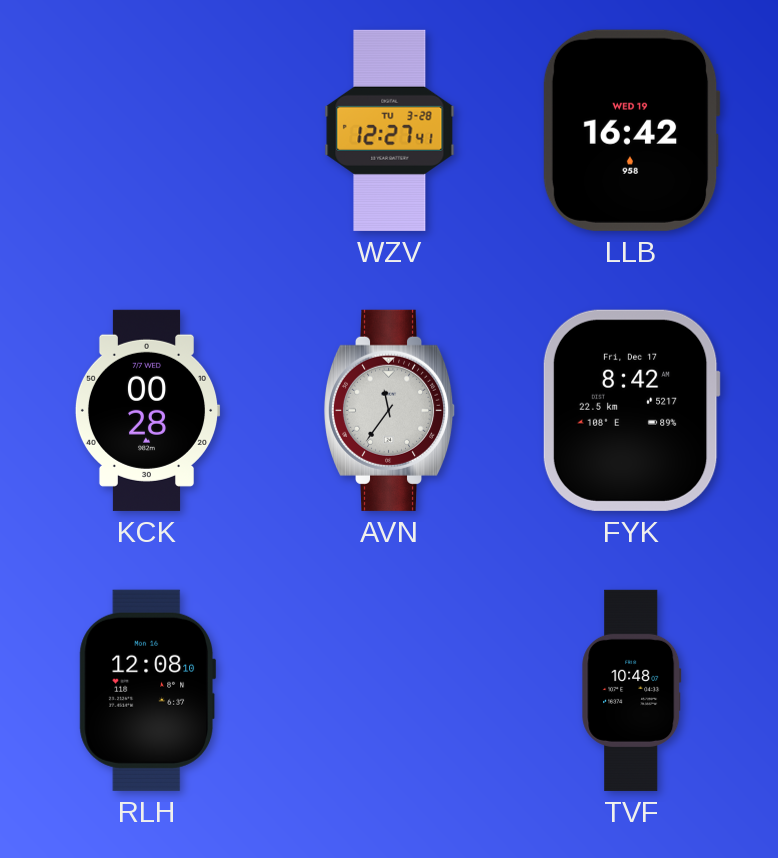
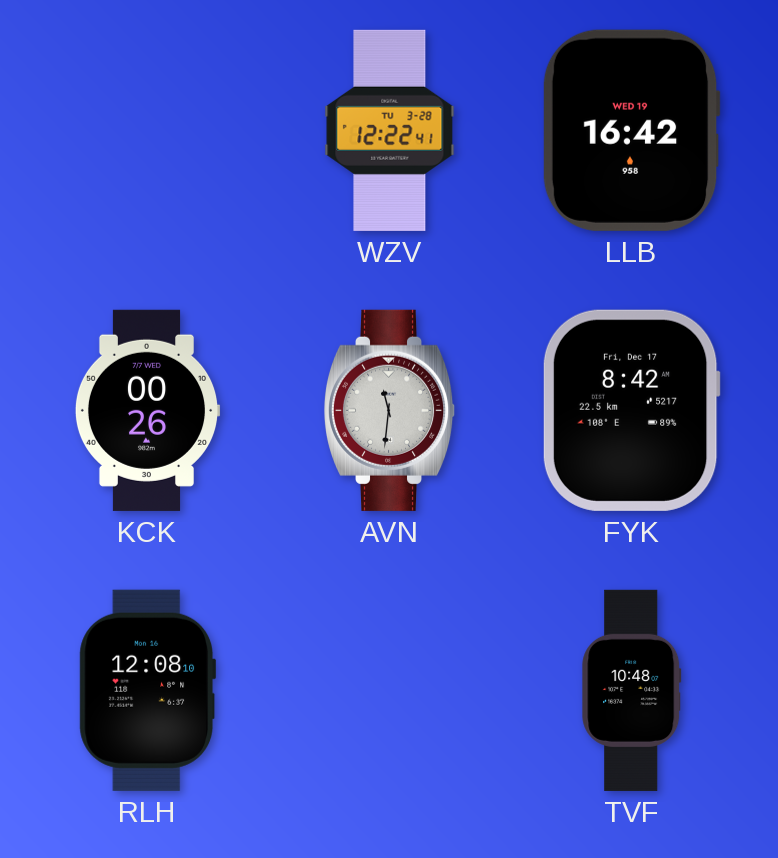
WZV: 12:27 -> 12:22 (390, 130)
KCK: 00:28 -> 00:26 (147, 410)
AVN: 11:36 -> 11:31 (390, 410)
